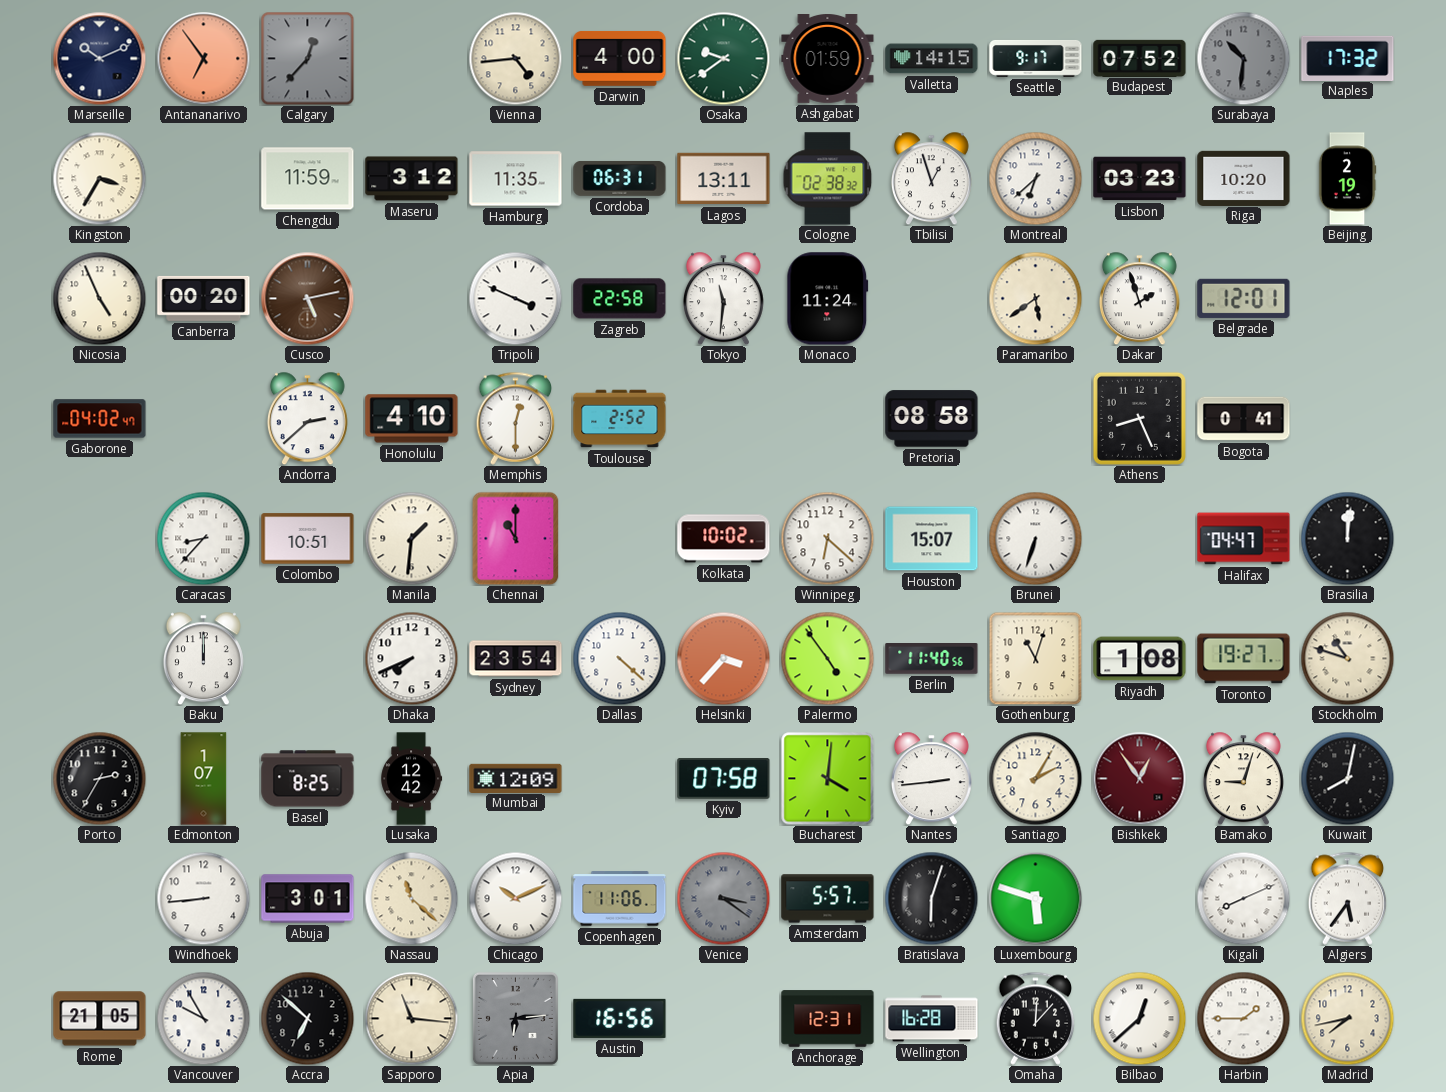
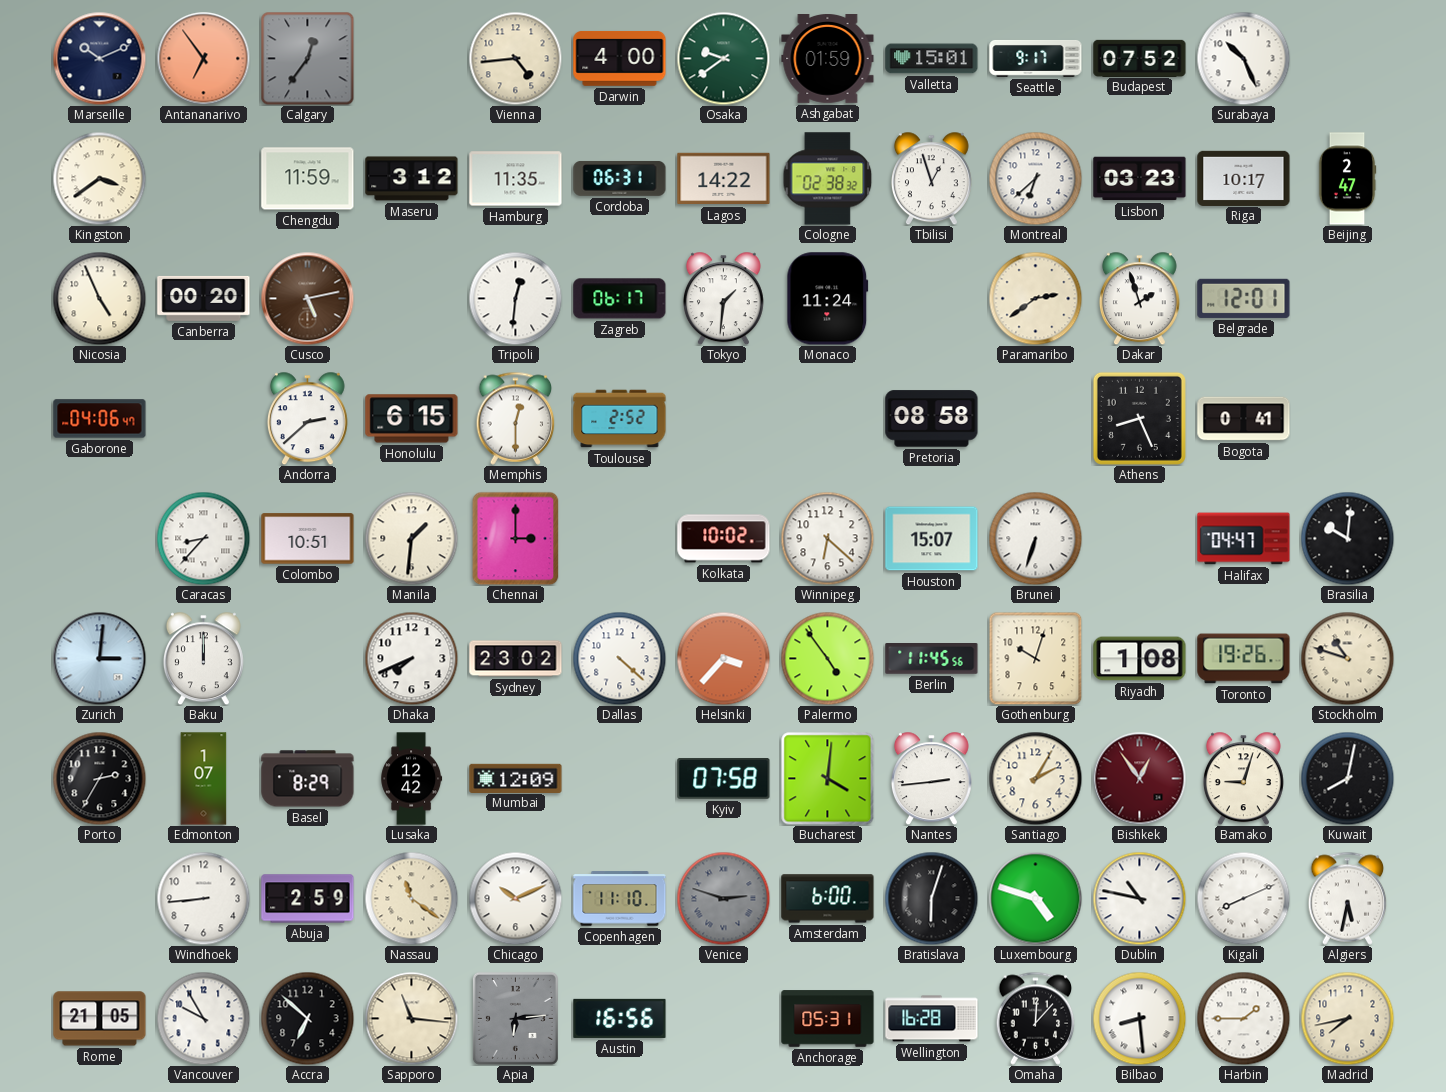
Calgary: 12:37 -> 12:36 (307, 58)
Valletta: 14:15 -> 15:01 (932, 59)
Surabaya: 10:31 -> 10:26 (1243, 58)
Surabaya dial: grey -> white (1243, 58)
Naples: 17:32 -> none (1348, 58)
Kingston: 3:35 -> 3:39 (99, 178)
Lagos: 13:11 -> 14:22 (724, 179)
Riga: 10:20 -> 10:17 (1244, 178)
Beijing: 2:19 -> 2:47 (1347, 179)
Tripoli: 3:49 -> 12:31 (515, 298)
Zagreb: 22:58 -> 06:17 (620, 299)
Tokyo: 11:31 -> 1:31 (723, 298)
Paramaribo: 5:39 -> 2:39 (1035, 298)
Gaborone: 04:02 -> 04:06 (100, 419)
Honolulu: 4:10 -> 6:15 (412, 419)
Chennai: 11:00 -> 3:00 (516, 538)
Brasilia: 12:01 -> 10:01 (1347, 538)
Zurich: none -> 3:01 (99, 658)
Sydney: 23:54 -> 23:02 (516, 659)
Berlin: 11:40 -> 11:45 (932, 659)
Gothenburg: 11:03 -> 10:03 (1035, 658)
Toronto: 19:27 -> 19:26 (1244, 659)
Basel: 8:25 -> 8:29 (308, 779)
Abuja: 3:01 -> 2:59 (308, 899)
Nassau: 11:22 -> 11:21 (411, 898)
Copenhagen: 11:06 -> 11:10 (620, 899)
Venice: 3:21 -> 2:48 (723, 898)
Amsterdam: 5:57 -> 6:00 (828, 899)
Luxembourg: 5:48 -> 4:48 (1035, 898)
Dublin: none -> 10:47 (1139, 898)
Algiers: 5:36 -> 5:32 (1348, 898)
Anchorage: 12:31 -> 05:31 (828, 1019)
Bilbao: 12:38 -> 8:29 (1139, 1018)
